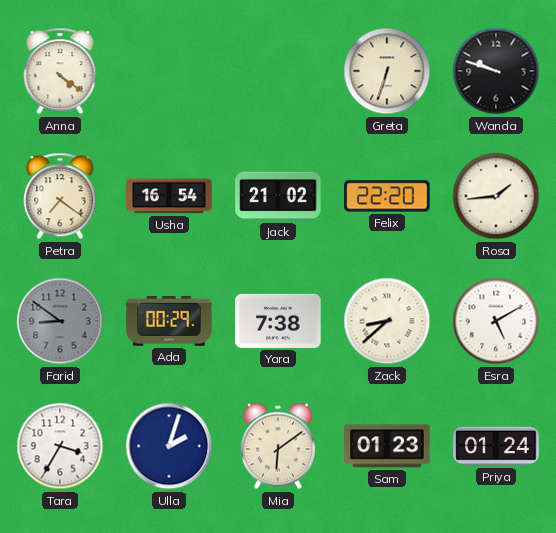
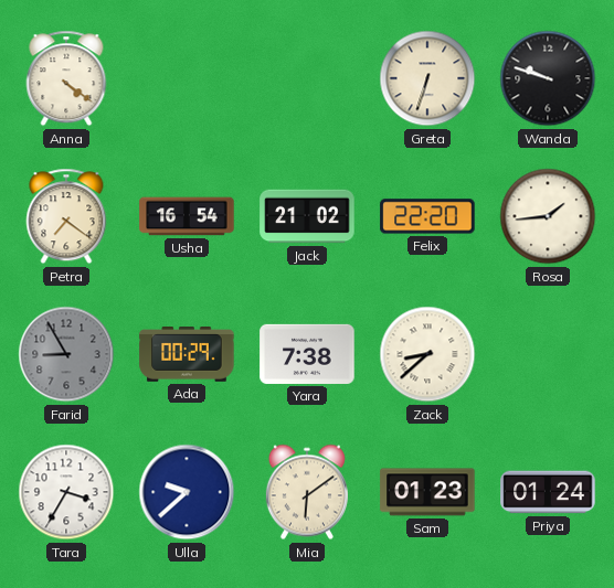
Farid: 8:51 -> 8:55 (66, 354)
Esra: 5:10 -> none (496, 321)
Ulla: 2:03 -> 9:38 (187, 492)
